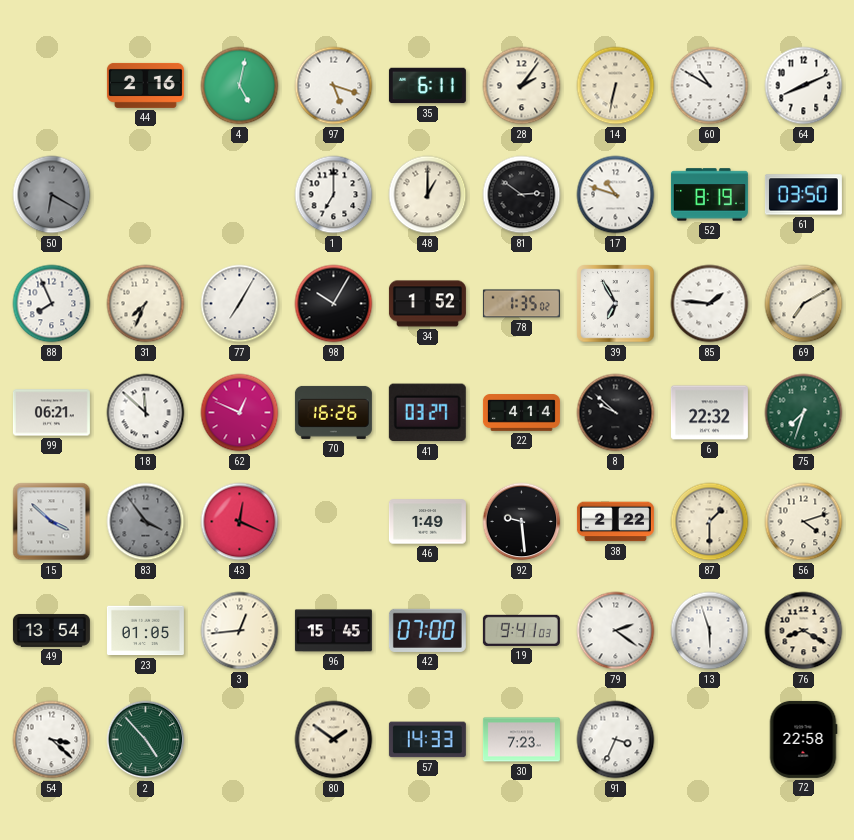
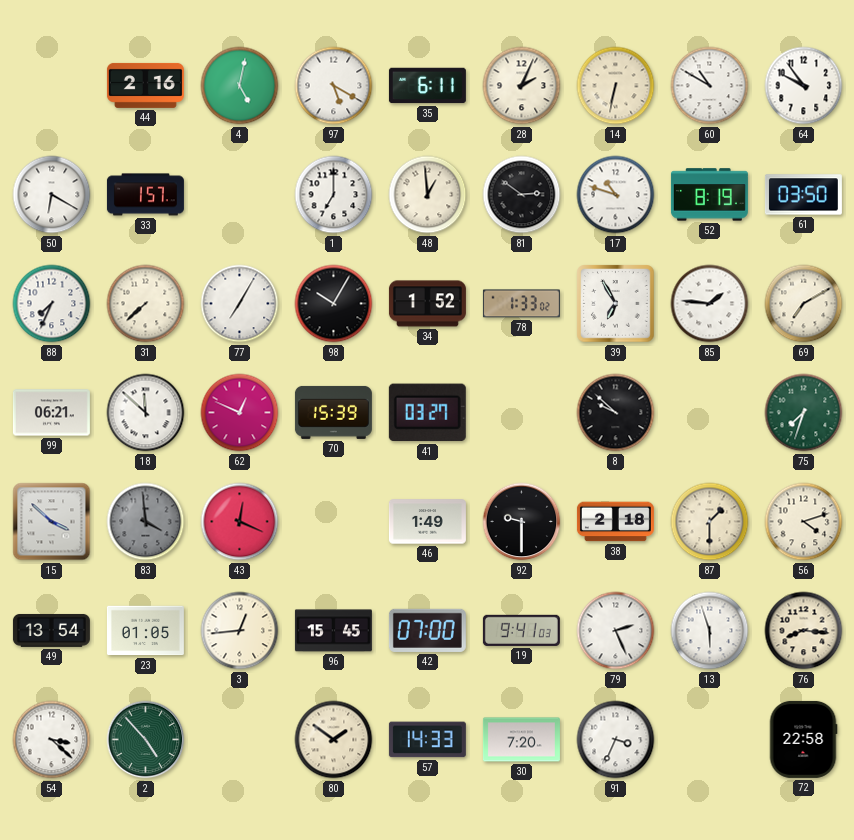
97: 5:18 -> 5:20 (334, 86)
28: 2:06 -> 2:04 (522, 86)
64: 8:11 -> 9:54 (804, 86)
50 dial: grey -> white (52, 195)
33: none -> 1:57 (145, 195)
48: 1:00 -> 12:59 (428, 195)
88: 7:56 -> 7:34 (52, 304)
31: 7:34 -> 7:38 (146, 304)
78: 1:35 -> 1:33 (521, 304)
70: 16:26 -> 15:39 (333, 412)
22: 4:14 -> none (521, 413)
6: 22:32 -> none (709, 413)
83: 3:54 -> 3:59 (146, 522)
92: 9:29 -> 9:30 (522, 522)
38: 2:22 -> 2:18 (615, 522)
79: 2:21 -> 2:26 (616, 631)
76: 8:20 -> 8:16 (804, 631)
30: 7:23 -> 7:20 (521, 740)
